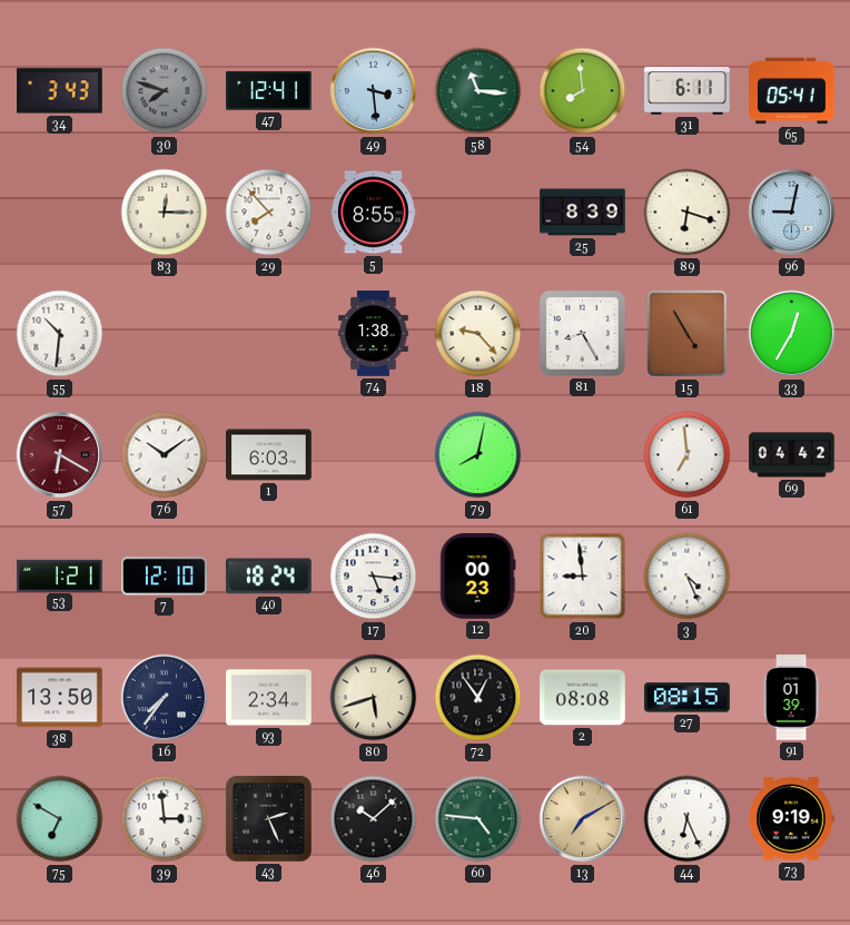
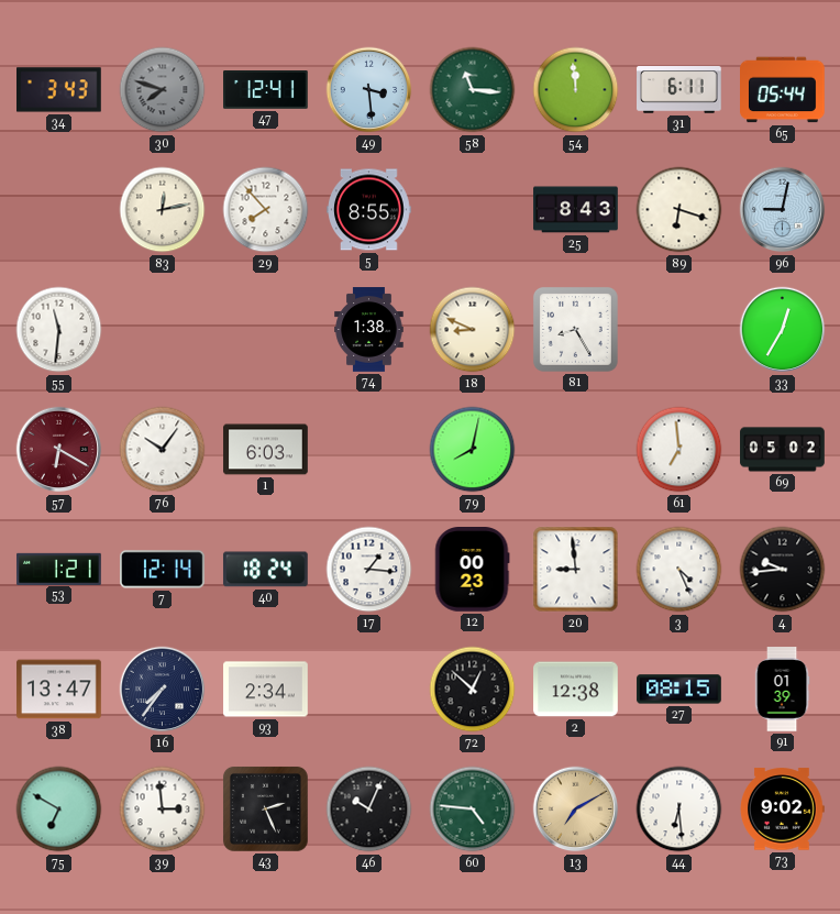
54: 7:59 -> 11:59 (576, 90)
65: 05:41 -> 05:44 (783, 90)
83: 12:15 -> 12:13 (163, 210)
25: 8:39 -> 8:43 (576, 210)
55: 10:31 -> 11:31 (59, 330)
18: 9:23 -> 8:49 (473, 330)
15: 4:55 -> none (688, 334)
76: 10:09 -> 10:06 (163, 450)
69: 04:42 -> 05:02 (783, 450)
7: 12:10 -> 12:14 (163, 570)
17: 5:16 -> 1:16 (369, 570)
4: none -> 9:44 (783, 570)
38: 13:50 -> 13:47 (59, 690)
80: 5:42 -> none (374, 698)
72: 12:54 -> 12:52 (473, 690)
2: 08:08 -> 12:38 (576, 690)
46: 10:08 -> 10:04 (369, 810)
44: 6:26 -> 6:29 (679, 810)
73: 9:19 -> 9:02 (783, 810)
